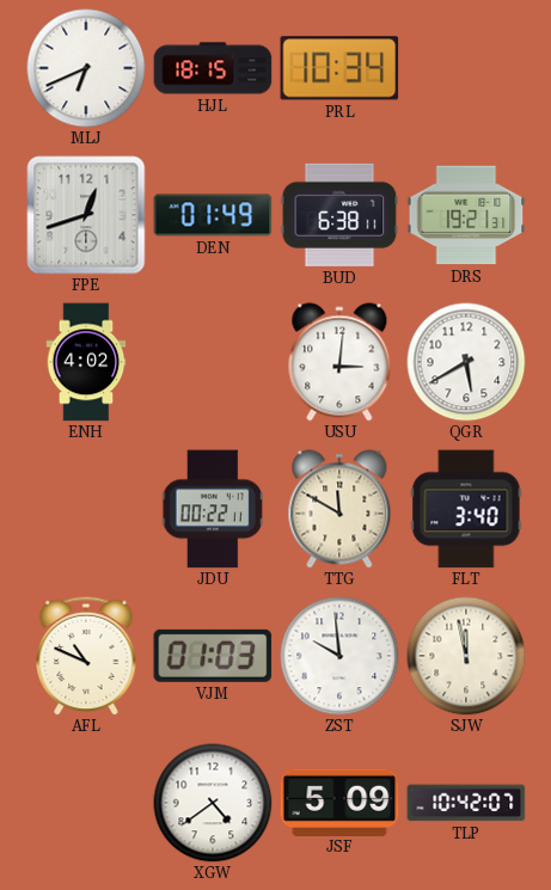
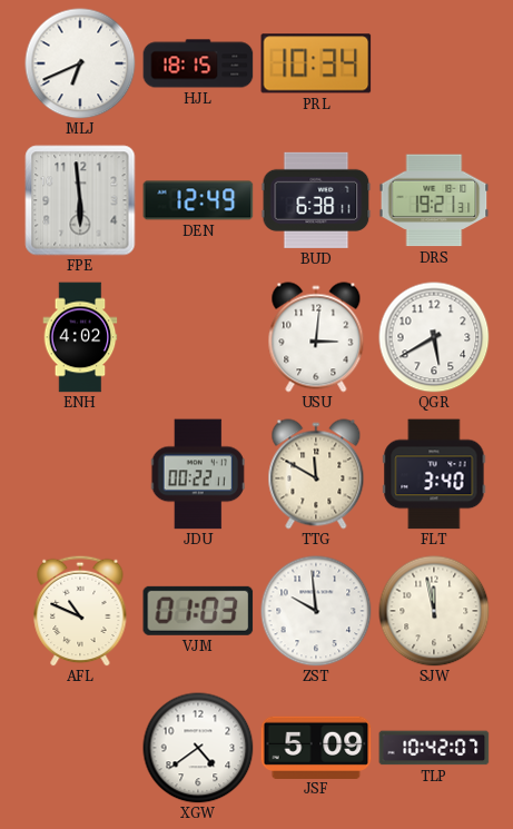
FPE: 12:42 -> 5:59 (80, 200)
DEN: 01:49 -> 12:49 (198, 200)
